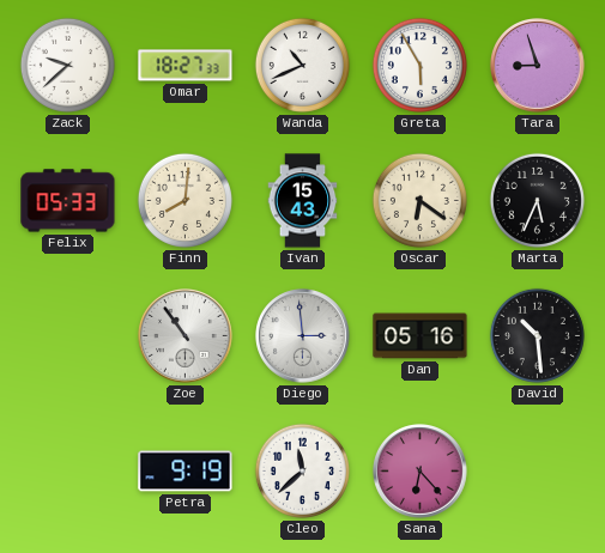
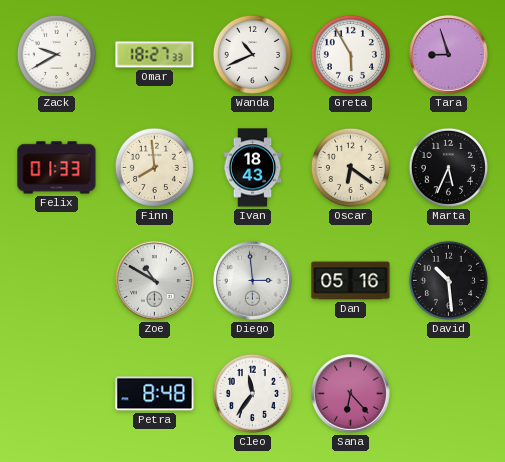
Zack: 9:38 -> 9:40 (56, 54)
Felix: 05:33 -> 01:33 (57, 168)
Finn: 8:01 -> 7:59 (154, 167)
Ivan: 15:43 -> 18:43 (253, 168)
Zoe: 10:54 -> 10:50 (155, 281)
Petra: 9:19 -> 8:48 (155, 394)
Cleo: 11:38 -> 11:36 (252, 393)
